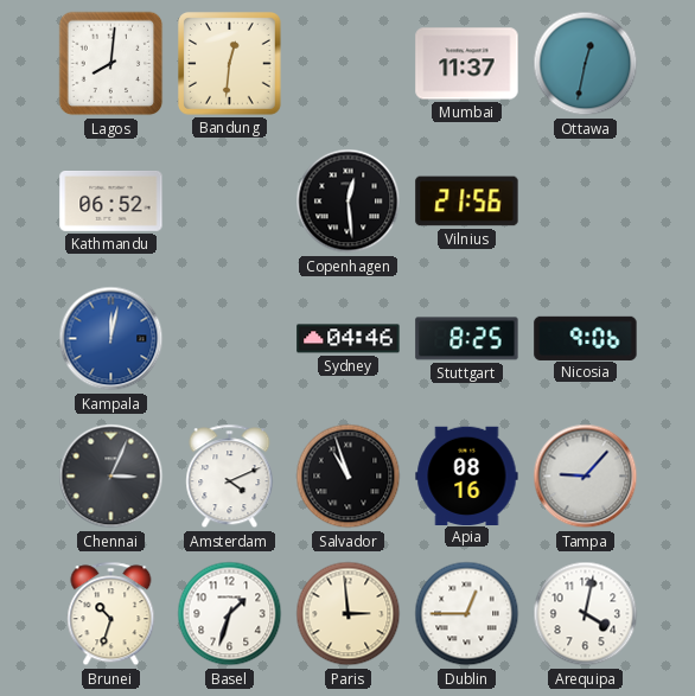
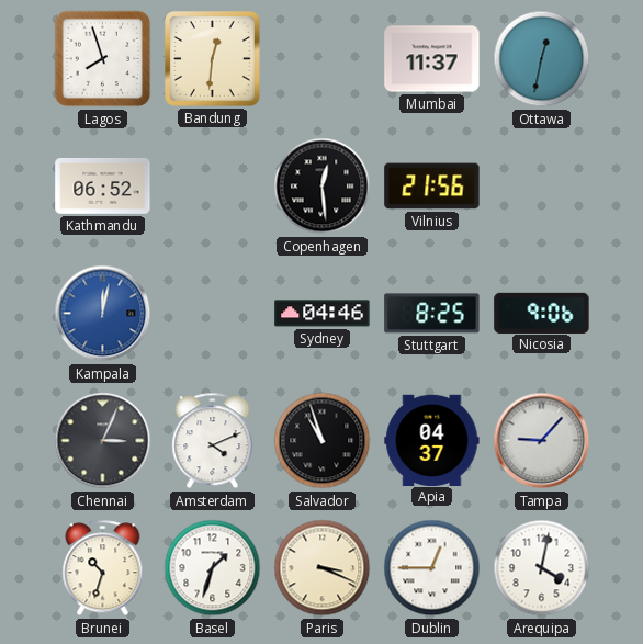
Lagos: 8:01 -> 7:57 (103, 59)
Apia: 08:16 -> 04:37 (432, 440)
Paris: 2:59 -> 3:19 (323, 568)
